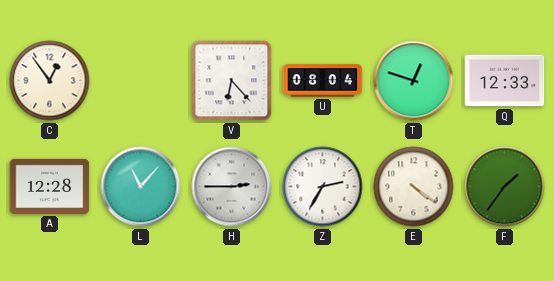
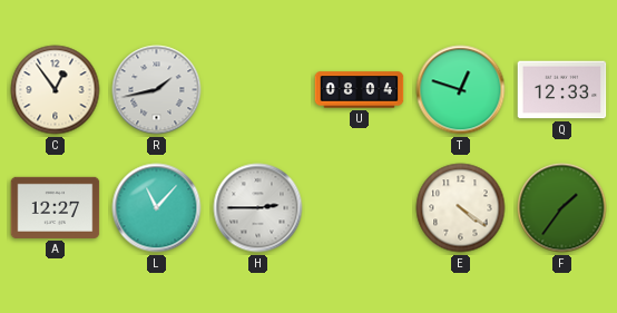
R: none -> 1:43 (157, 90)
V: 6:23 -> none (232, 81)
A: 12:28 -> 12:27 (56, 207)
Z: 2:35 -> none (323, 187)
